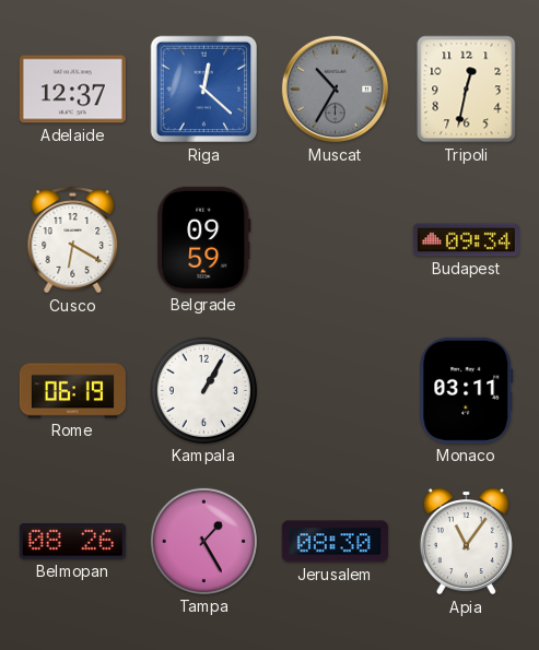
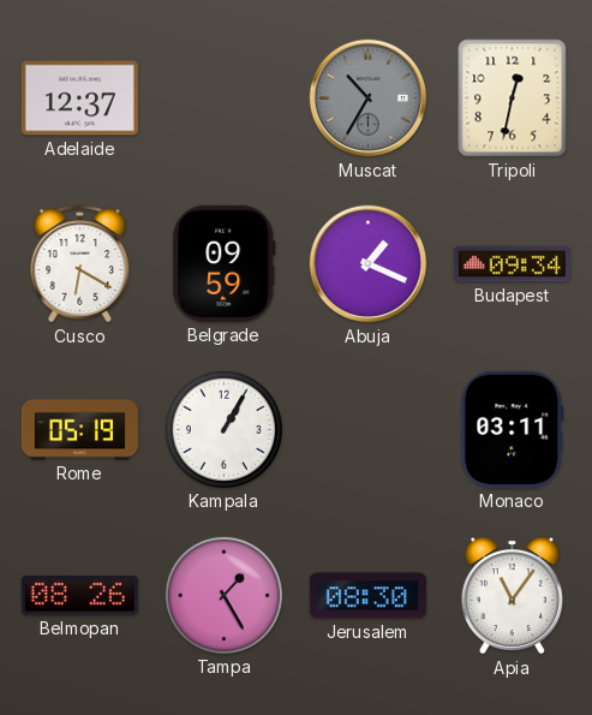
Riga: 12:22 -> none (204, 90)
Abuja: none -> 1:19 (369, 264)
Rome: 06:19 -> 05:19 (79, 430)
